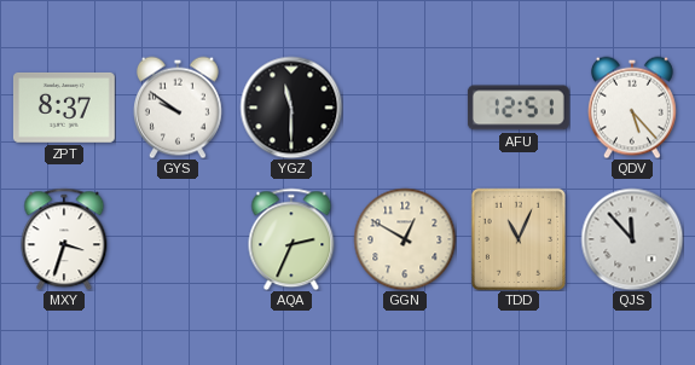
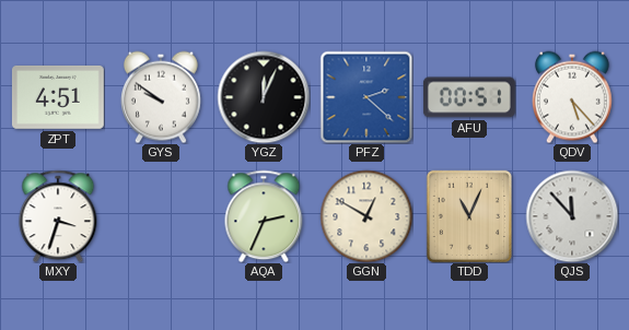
ZPT: 8:37 -> 4:51 (58, 97)
YGZ: 11:30 -> 12:04 (264, 97)
PFZ: none -> 2:22 (366, 97)
AFU: 12:51 -> 00:51 (469, 97)
